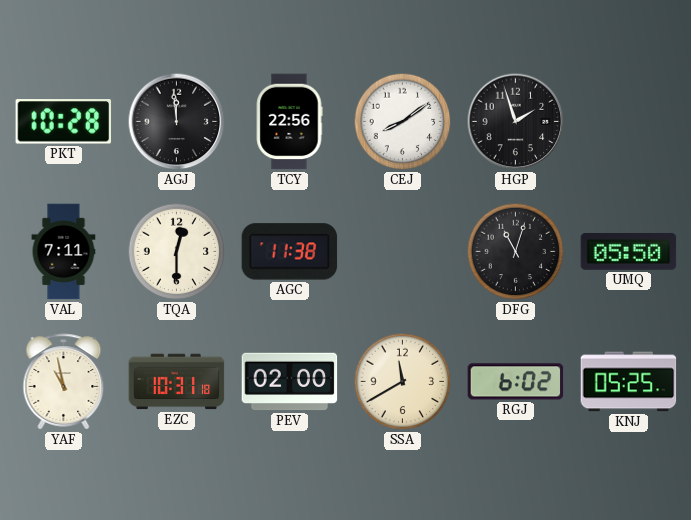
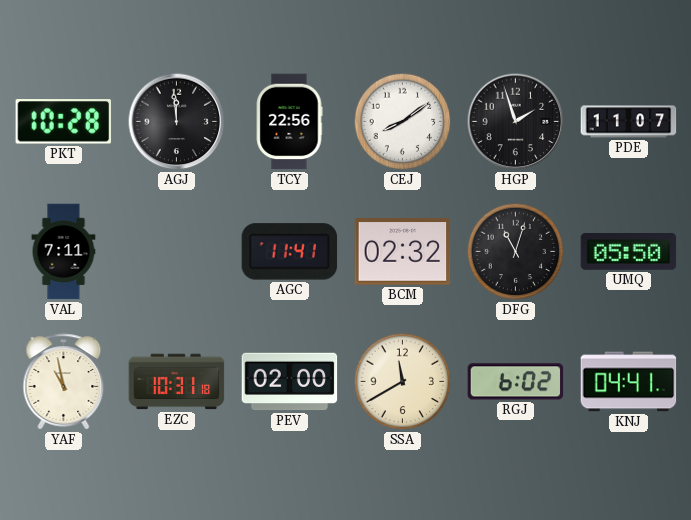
PDE: none -> 11:07 (629, 122)
TQA: 12:30 -> none (177, 252)
AGC: 11:38 -> 11:41 (290, 252)
BCM: none -> 02:32 (403, 252)
KNJ: 05:25 -> 04:41 (629, 382)
